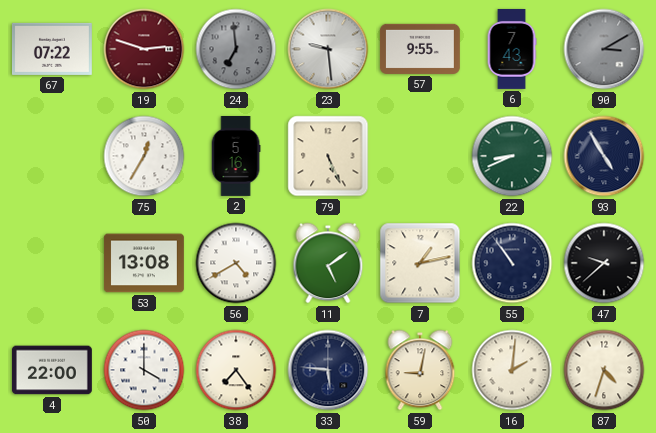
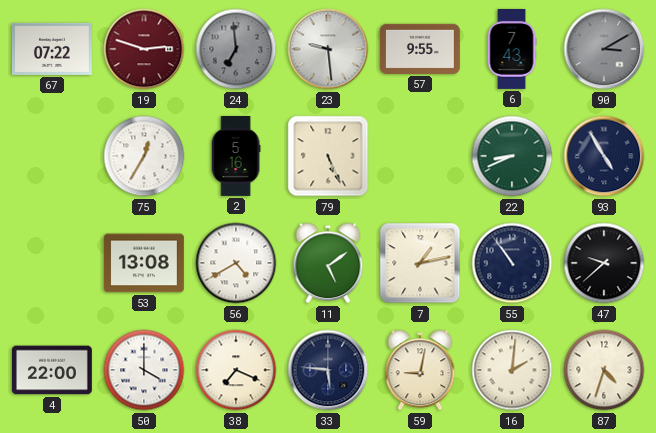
38: 7:24 -> 7:19 (236, 370)
